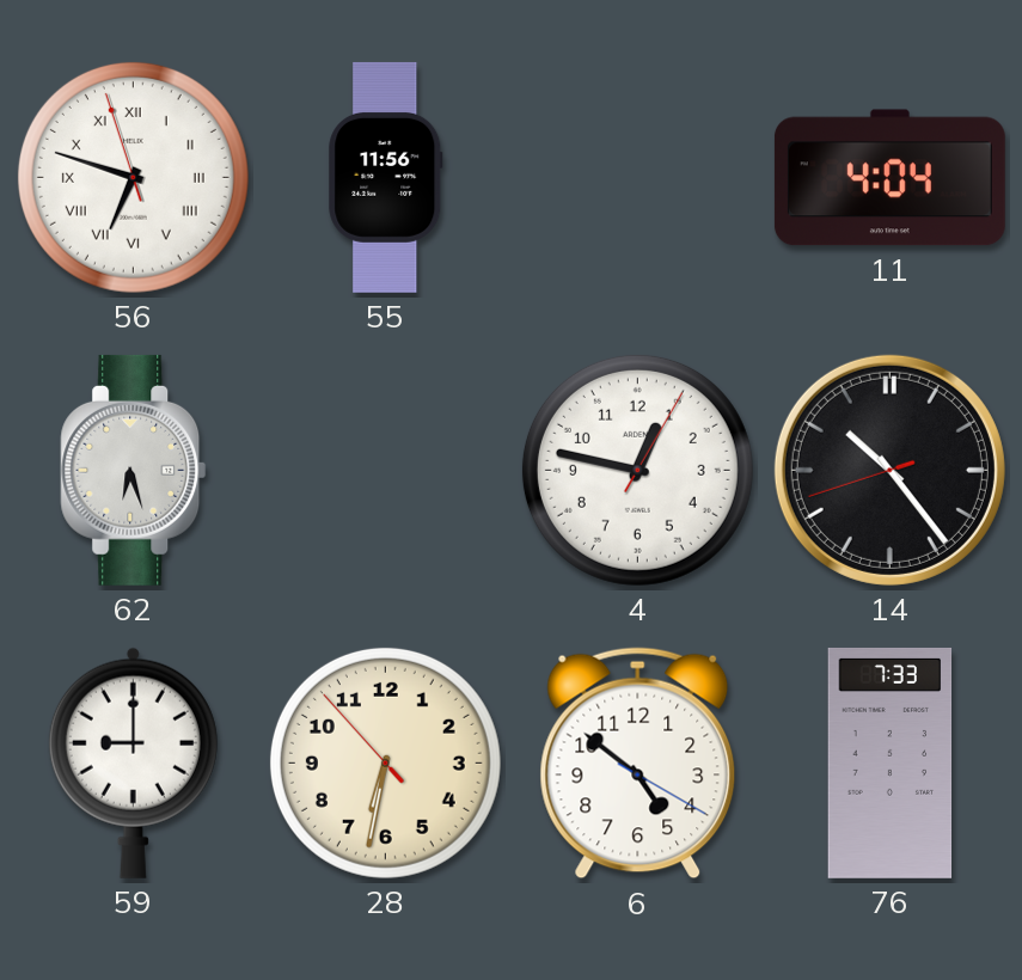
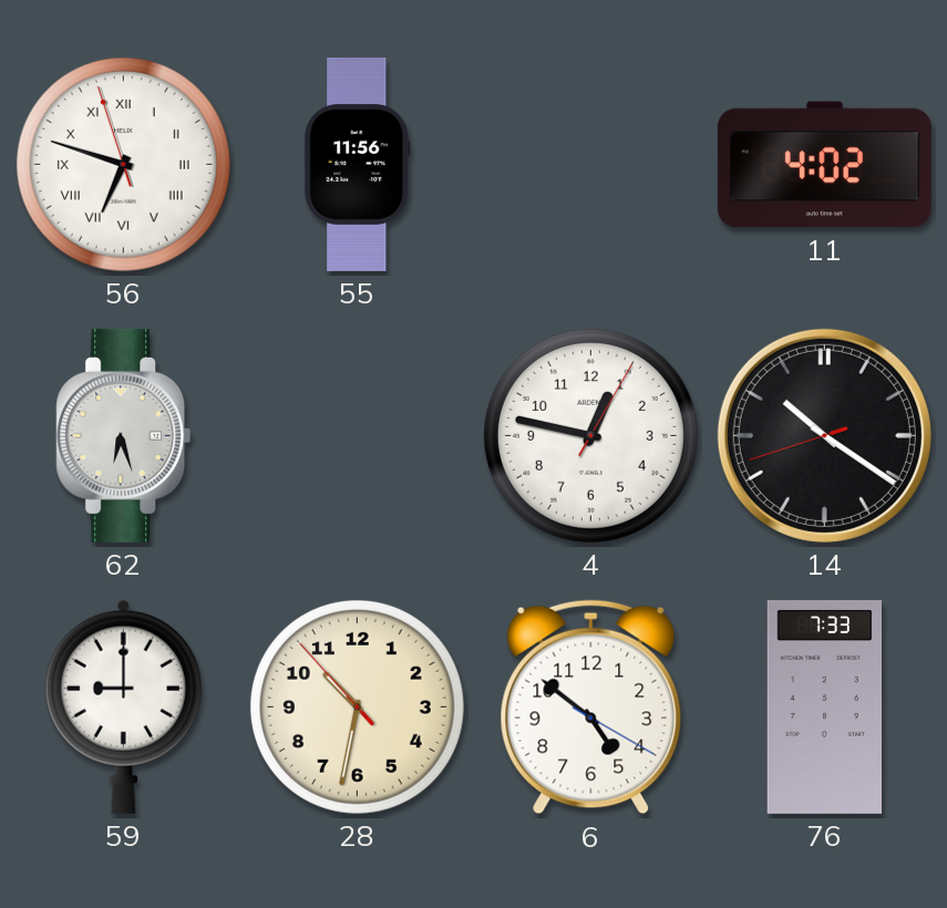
11: 4:04 -> 4:02 (824, 165)
14: 10:23 -> 10:20 (824, 435)
28: 6:31 -> 10:31 (357, 706)
